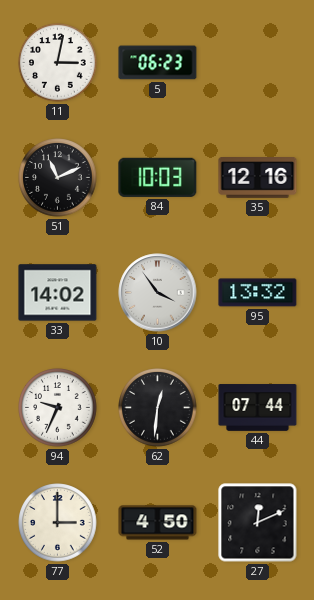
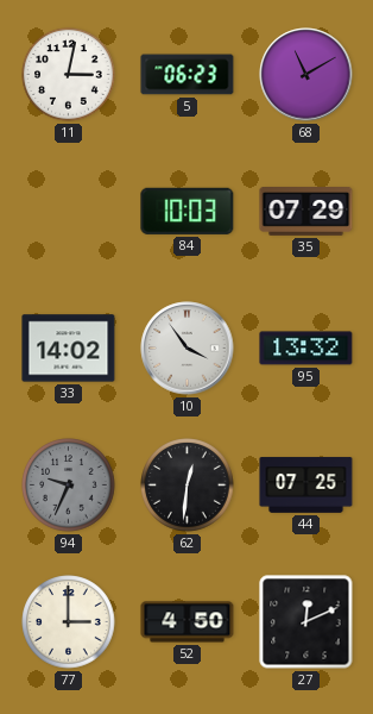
68: none -> 11:10 (306, 75)
51: 11:11 -> none (58, 178)
35: 12:16 -> 07:29 (306, 212)
94 dial: white -> grey (69, 486)
44: 07:44 -> 07:25 (306, 486)
